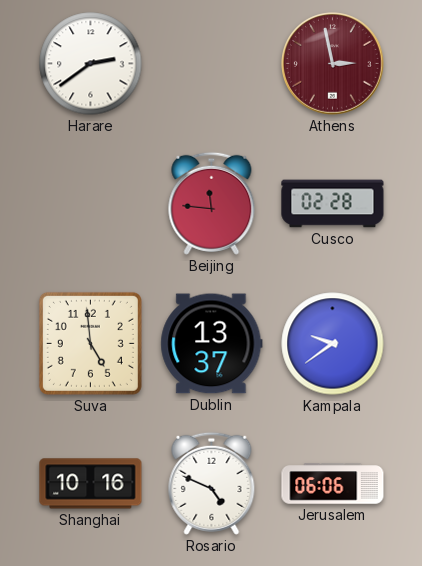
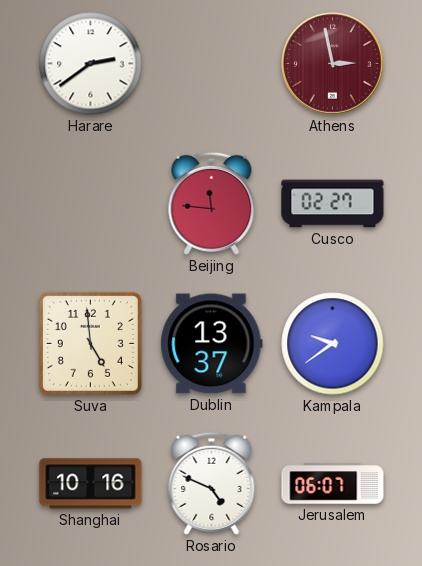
Cusco: 02:28 -> 02:27 (333, 204)
Jerusalem: 06:06 -> 06:07 (333, 484)
